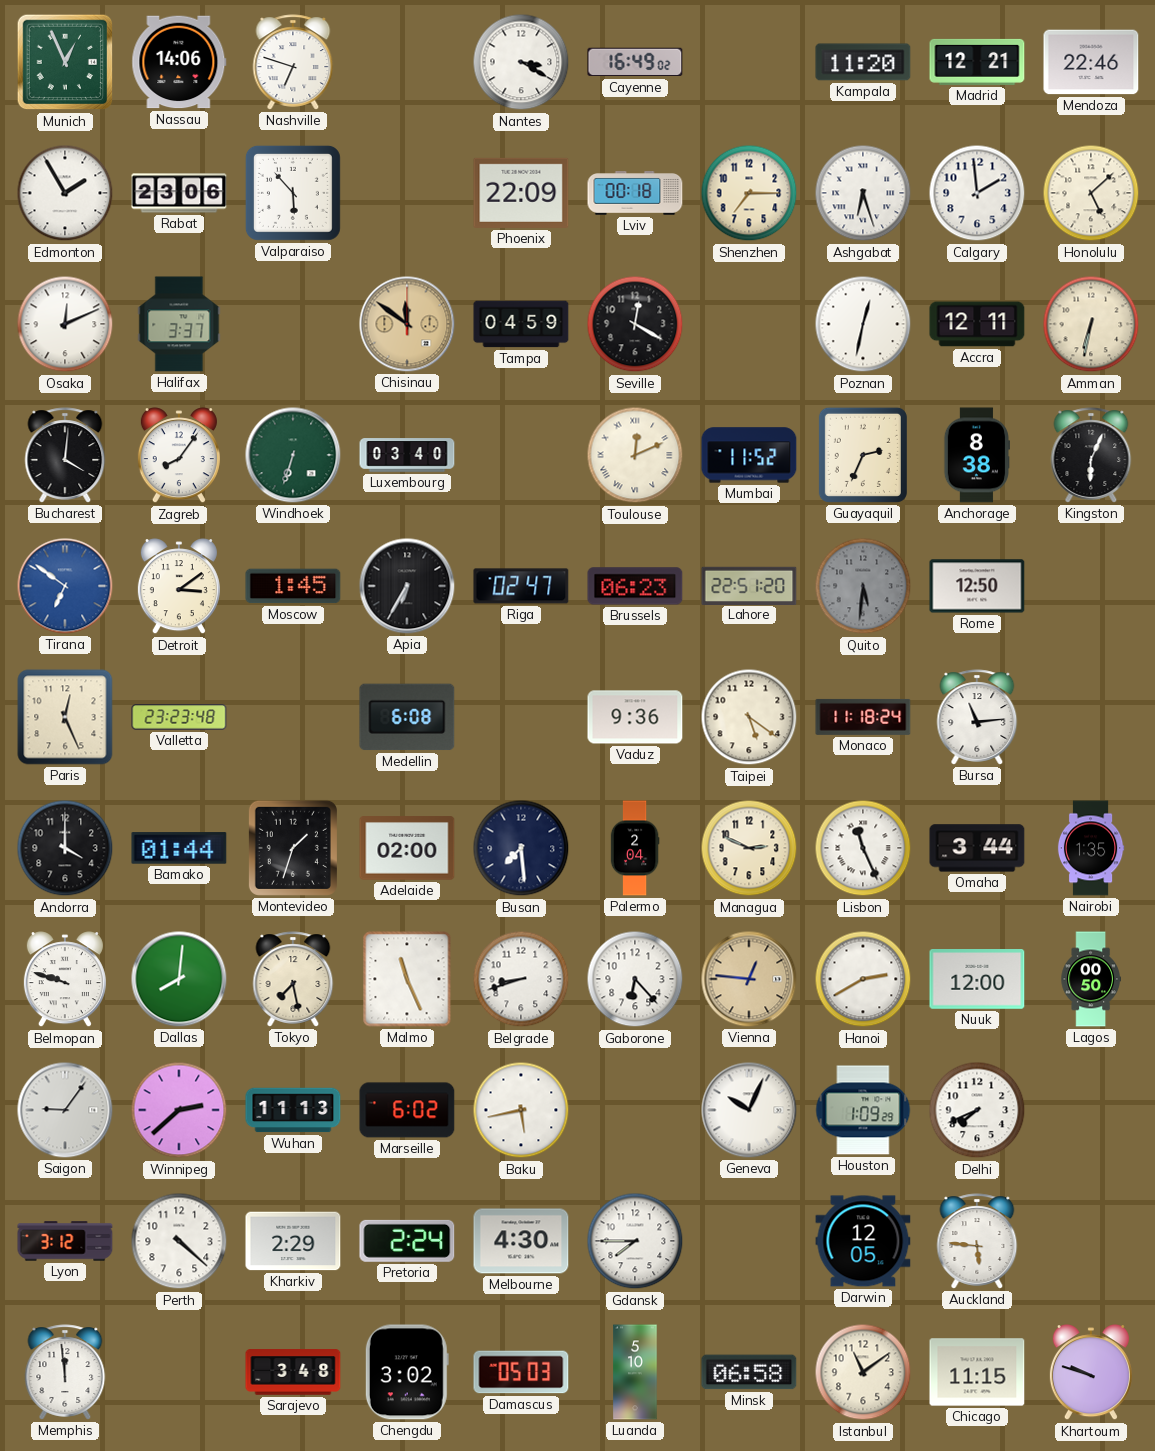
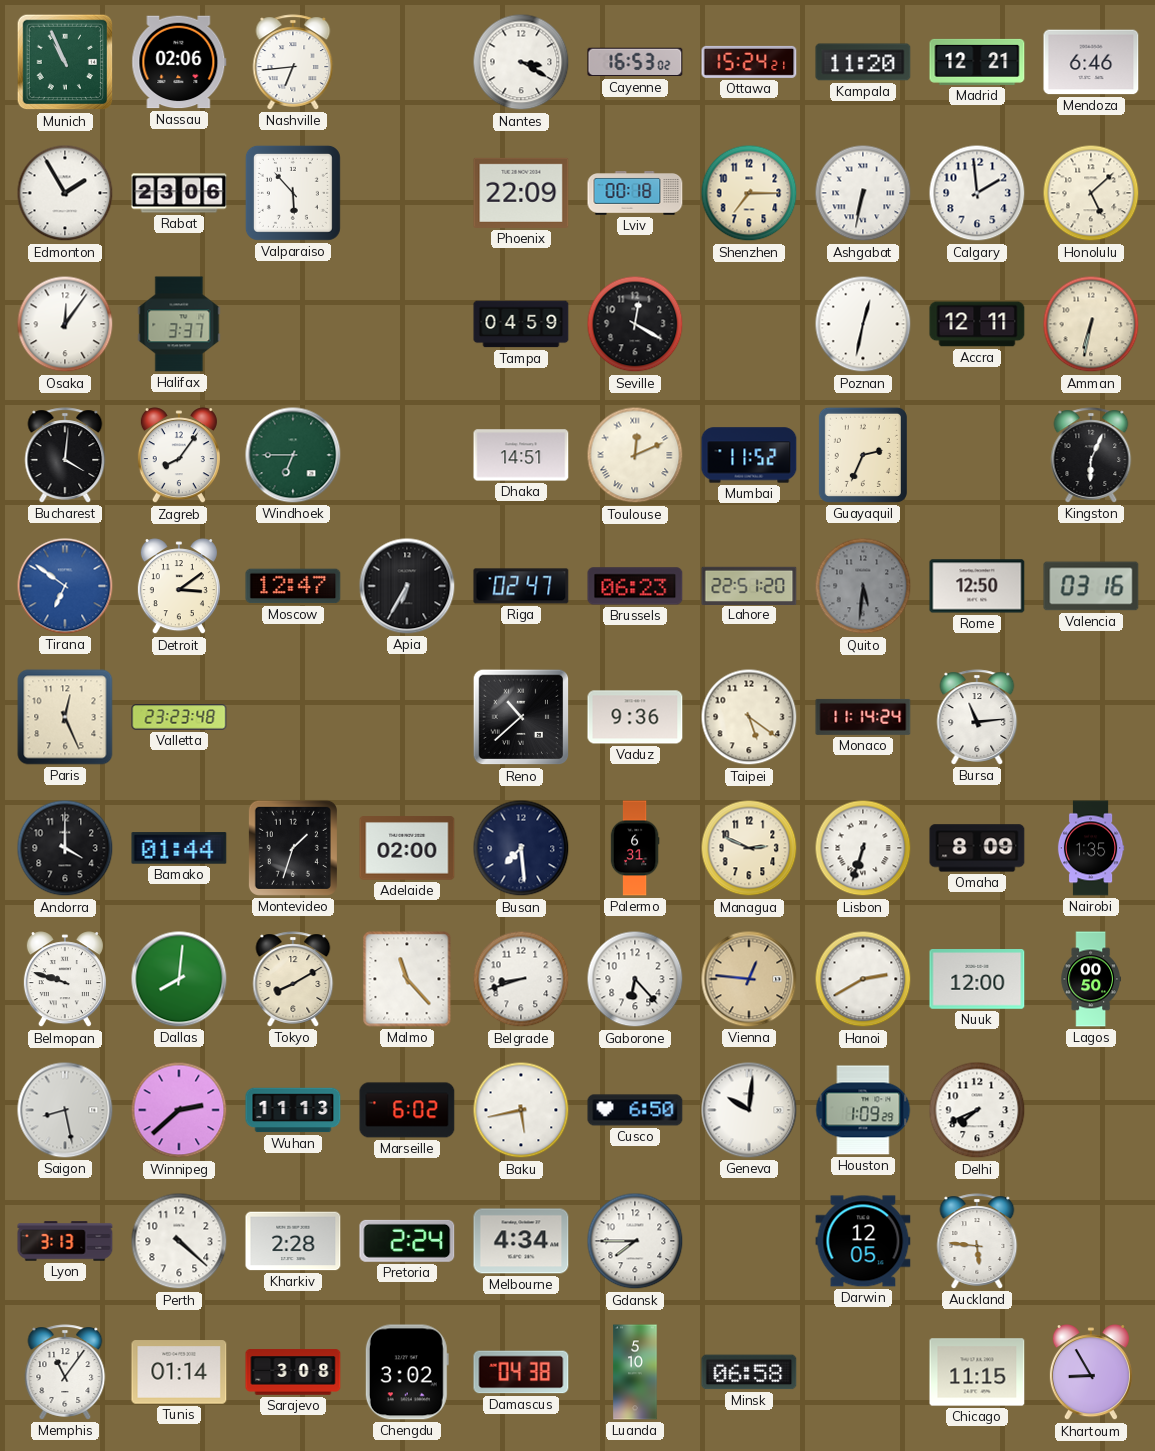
Munich: 12:56 -> 10:56 (65, 62)
Nassau: 14:06 -> 02:06 (179, 62)
Nashville: 6:48 -> 6:44 (293, 62)
Cayenne: 16:49 -> 16:53 (635, 62)
Ottawa: none -> 15:24 (749, 62)
Mendoza: 22:46 -> 6:46 (1091, 62)
Ashgabat: 6:27 -> 6:32 (863, 193)
Osaka: 12:11 -> 12:06 (65, 324)
Chisinau: 11:51 -> none (407, 324)
Windhoek: 6:33 -> 6:45 (293, 455)
Luxembourg: 03:40 -> none (407, 455)
Dhaka: none -> 14:51 (521, 455)
Anchorage: 8:38 -> none (976, 455)
Moscow: 1:45 -> 12:47 (293, 586)
Valencia: none -> 03:16 (1091, 586)
Medellin: 6:08 -> none (407, 717)
Reno: none -> 10:38 (521, 717)
Monaco: 11:18 -> 11:14 (863, 717)
Palermo: 2:04 -> 6:31 (635, 848)
Lisbon: 11:26 -> 6:33 (863, 848)
Omaha: 3:44 -> 8:09 (977, 848)
Tokyo: 7:28 -> 8:10 (293, 979)
Malmo: 11:26 -> 11:23 (407, 979)
Saigon: 9:06 -> 8:28 (65, 1110)
Cusco: none -> 6:50 (635, 1110)
Geneva: 10:04 -> 10:01 (749, 1110)
Lyon: 3:12 -> 3:13 (65, 1241)
Kharkiv: 2:29 -> 2:28 (293, 1241)
Melbourne: 4:30 -> 4:34 (521, 1241)
Memphis: 11:59 -> 11:06 (65, 1372)
Tunis: none -> 01:14 (179, 1372)
Sarajevo: 3:48 -> 3:08 (293, 1372)
Damascus: 05:03 -> 04:38 (521, 1372)
Istanbul: 11:09 -> none (863, 1372)
Khartoum: 9:48 -> 8:55 (1091, 1373)
